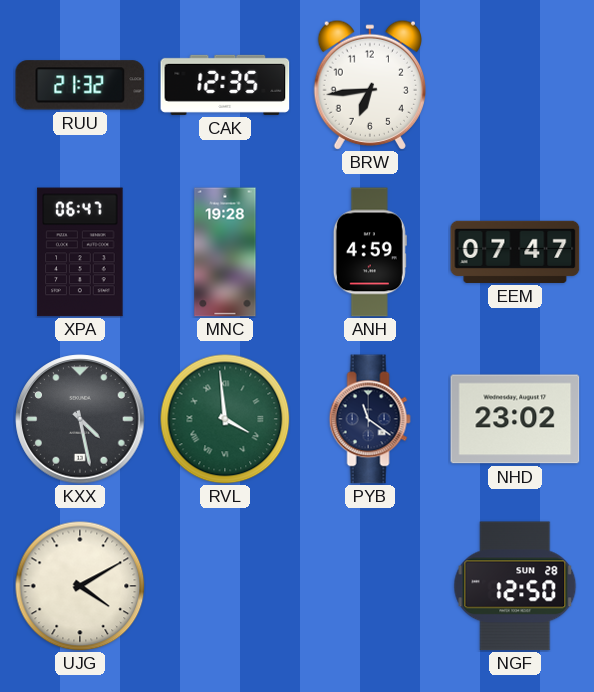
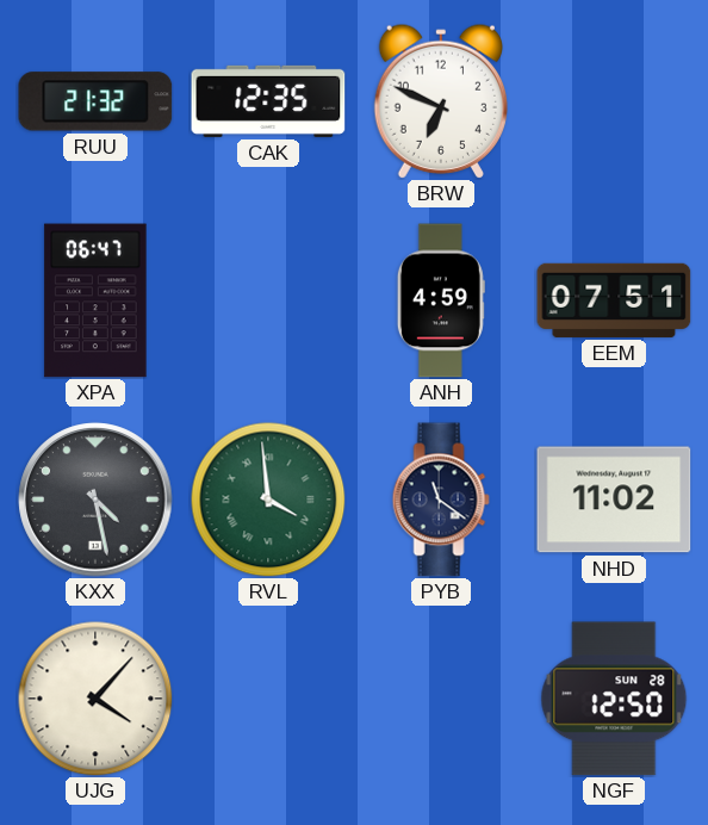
BRW: 6:44 -> 6:49 (440, 101)
MNC: 19:28 -> none (225, 252)
EEM: 07:47 -> 07:51 (614, 300)
NHD: 23:02 -> 11:02 (614, 500)
UJG: 4:10 -> 4:07 (95, 699)
